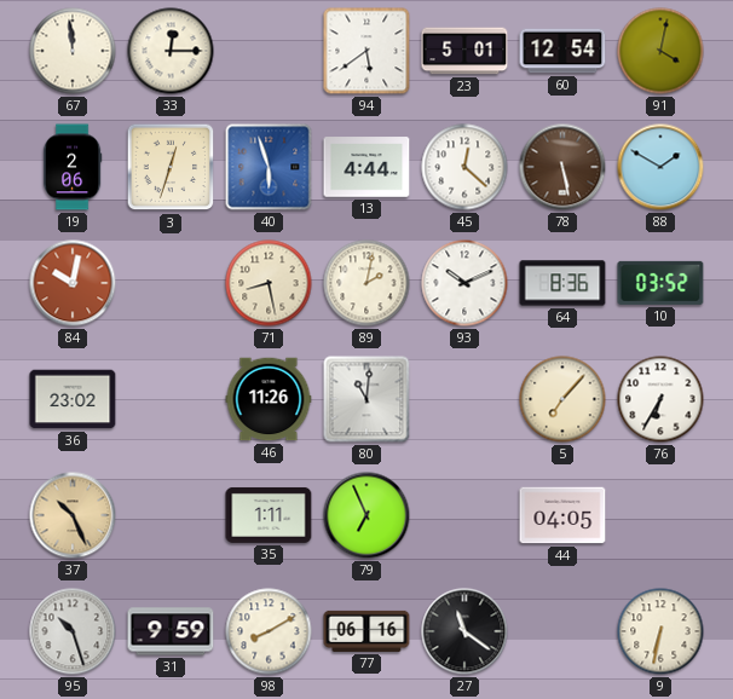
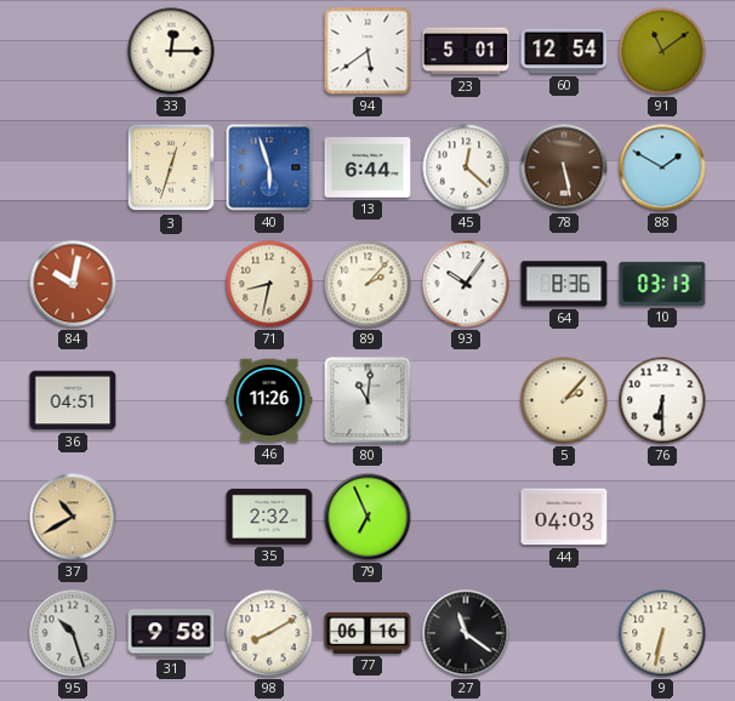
67: 11:59 -> none (73, 51)
91: 4:02 -> 11:09 (662, 51)
19: 2:06 -> none (73, 167)
13: 4:44 -> 6:44 (367, 167)
71: 8:28 -> 8:32 (269, 284)
89: 2:02 -> 2:07 (367, 284)
93: 10:11 -> 10:06 (466, 284)
10: 03:52 -> 03:13 (662, 284)
36: 23:02 -> 04:51 (73, 400)
5: 7:07 -> 2:07 (564, 400)
76: 6:35 -> 6:30 (662, 400)
37: 10:26 -> 10:40 (73, 517)
35: 1:11 -> 2:32 (269, 517)
44: 04:05 -> 04:03 (564, 517)
31: 9:59 -> 9:58 (171, 633)
